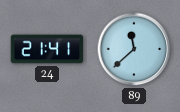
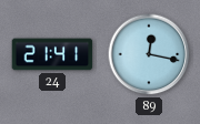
89: 11:38 -> 12:17 (149, 54)
